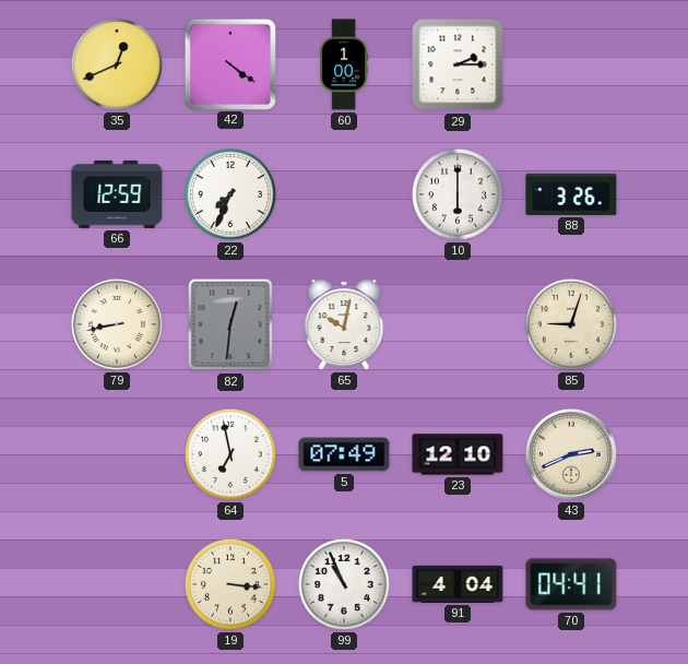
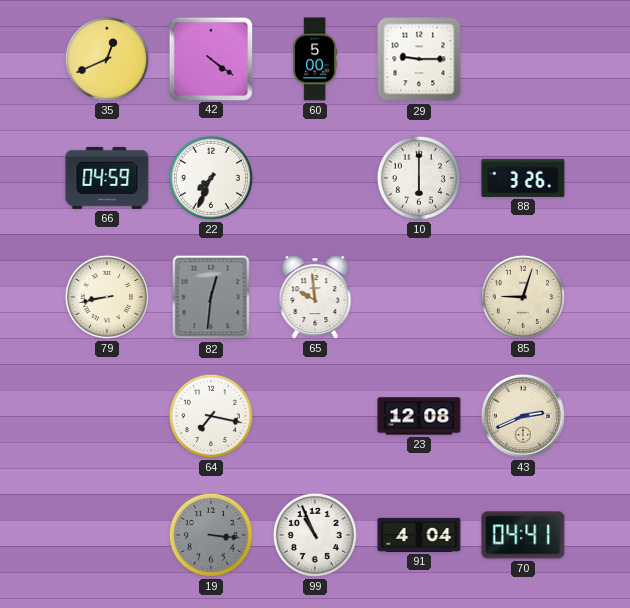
60: 1:00 -> 5:00 (315, 59)
29: 2:15 -> 9:15 (419, 59)
66: 12:59 -> 04:59 (107, 178)
65: 10:02 -> 9:59 (315, 297)
64: 6:58 -> 7:17 (211, 416)
5: 07:49 -> none (344, 454)
23: 12:10 -> 12:08 (419, 416)
19 dial: cream -> grey (211, 535)
